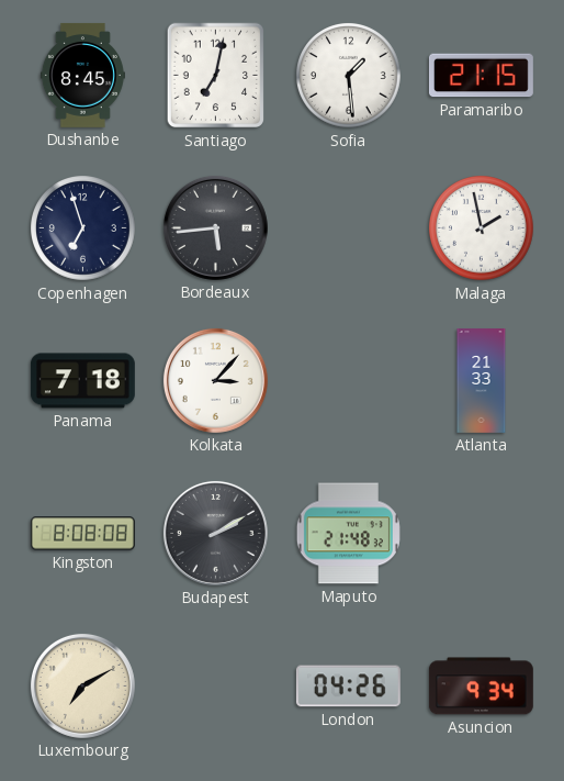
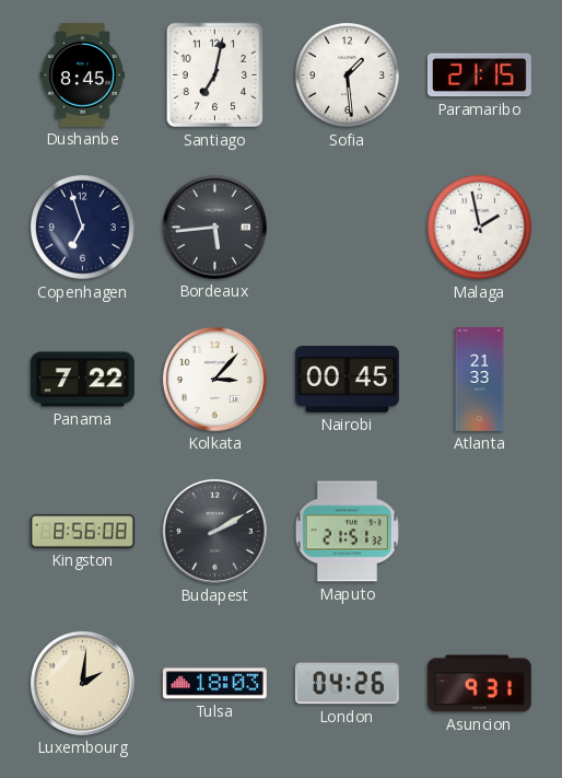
Panama: 7:18 -> 7:22 (82, 380)
Nairobi: none -> 00:45 (347, 380)
Kingston: 8:08 -> 8:56 (82, 532)
Maputo: 21:48 -> 21:51 (347, 532)
Luxembourg: 7:10 -> 2:01 (82, 683)
Tulsa: none -> 18:03 (214, 684)
Asuncion: 9:34 -> 9:31 (479, 684)
